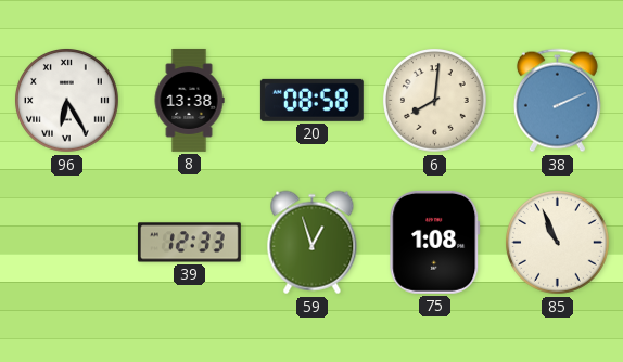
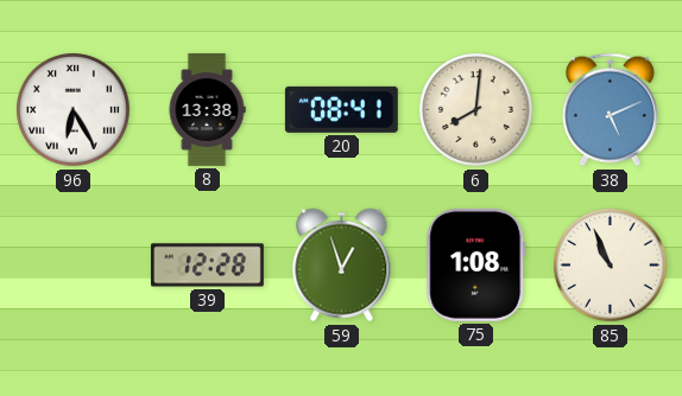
20: 08:58 -> 08:41 (341, 109)
38: 2:11 -> 5:11 (610, 110)
39: 12:33 -> 12:28 (207, 266)
